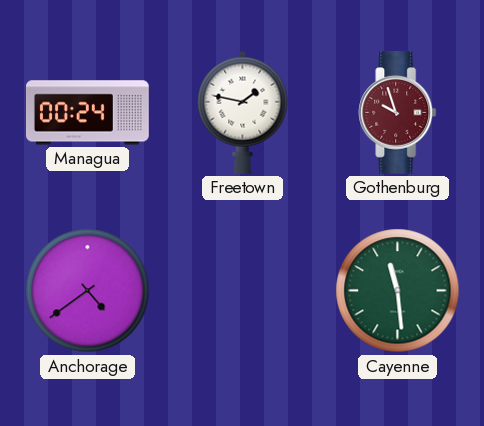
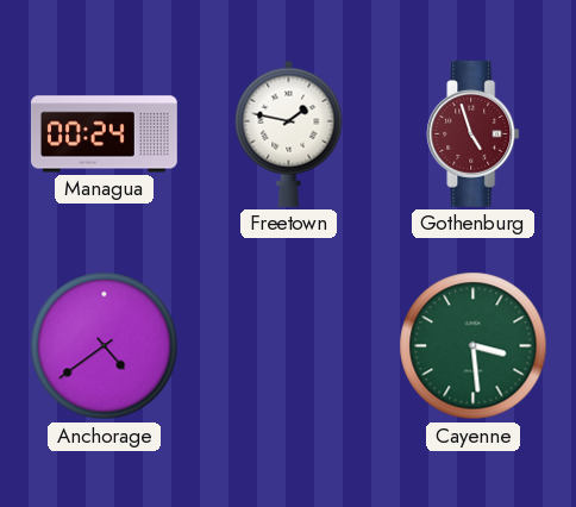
Gothenburg: 9:57 -> 4:57 (474, 134)
Cayenne: 11:29 -> 3:29 (474, 346)
